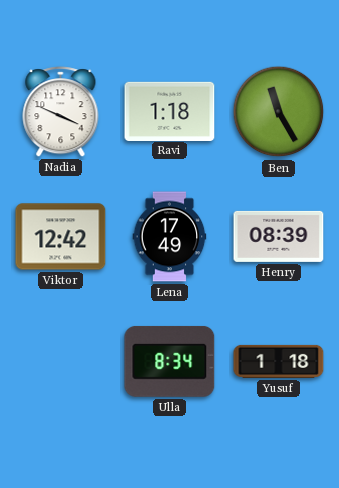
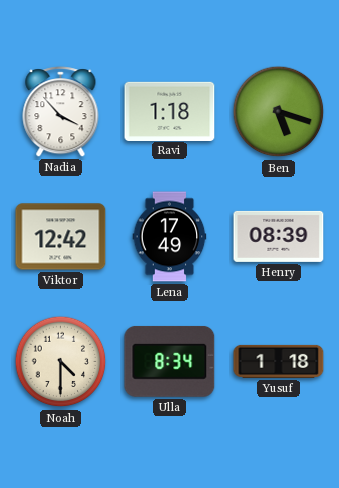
Nadia: 3:49 -> 3:53 (61, 112)
Ben: 11:25 -> 5:18 (279, 112)
Noah: none -> 4:30 (61, 362)
